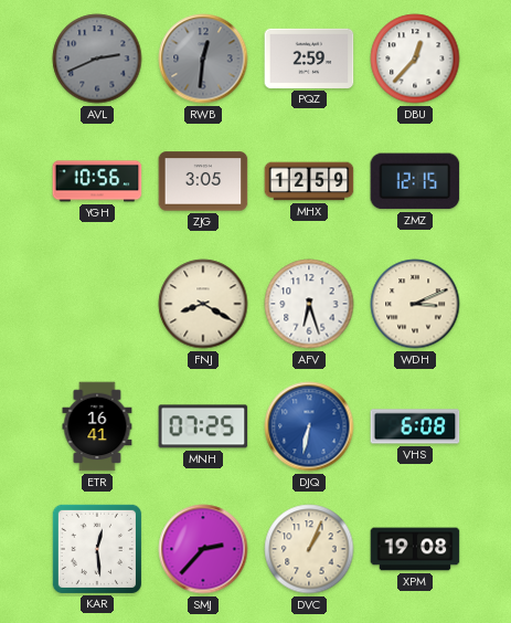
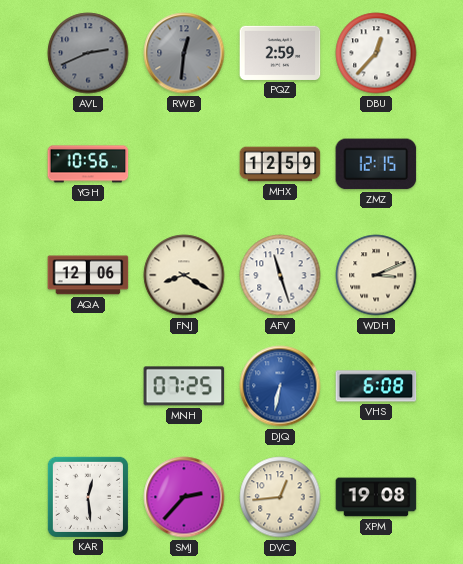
ZJG: 3:05 -> none (203, 181)
AQA: none -> 12:06 (88, 275)
AFV: 6:27 -> 11:27 (280, 275)
ETR: 16:41 -> none (97, 426)
DVC: 1:04 -> 12:44 (280, 497)
